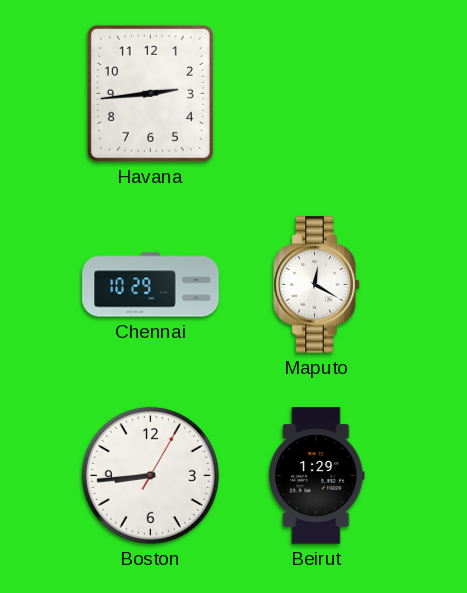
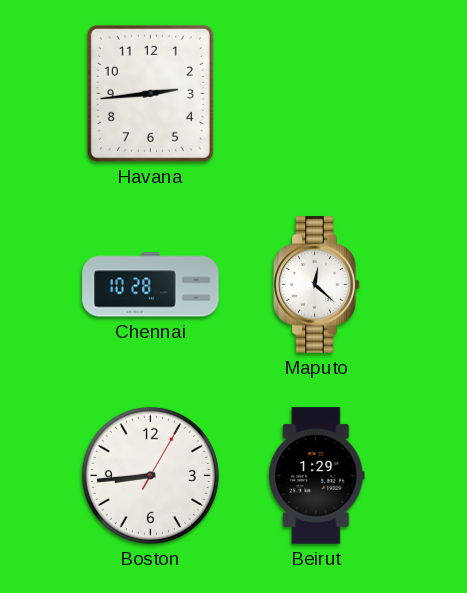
Chennai: 10:29 -> 10:28 (151, 285)
Maputo: 12:20 -> 12:22 (317, 285)
